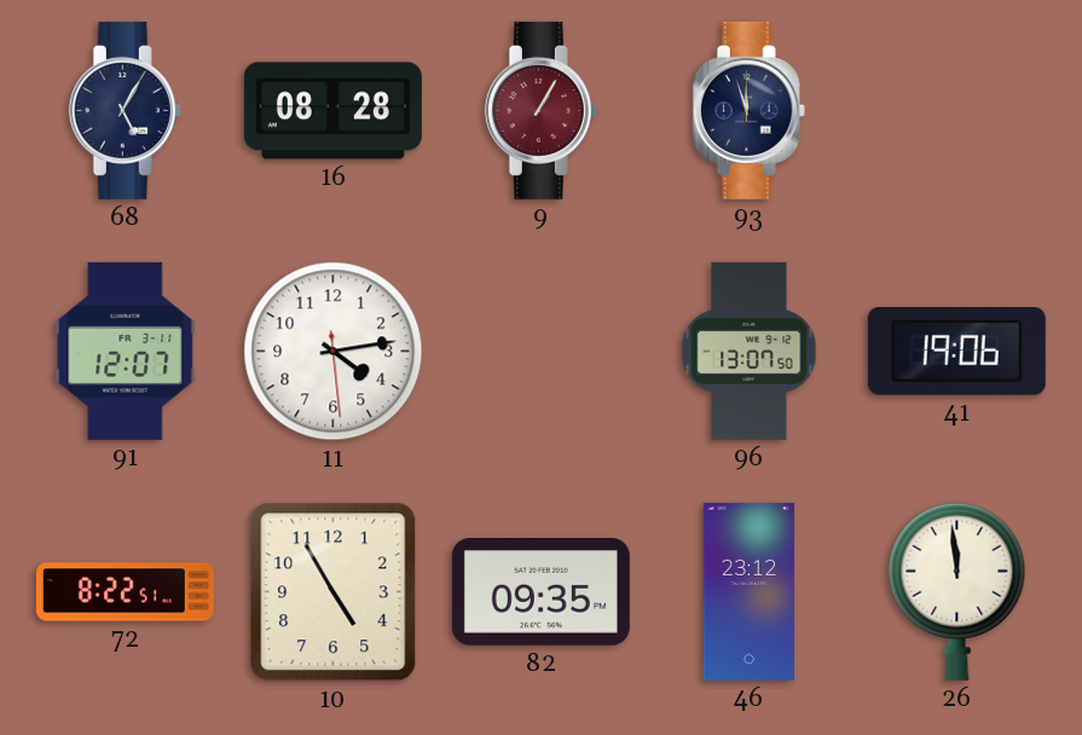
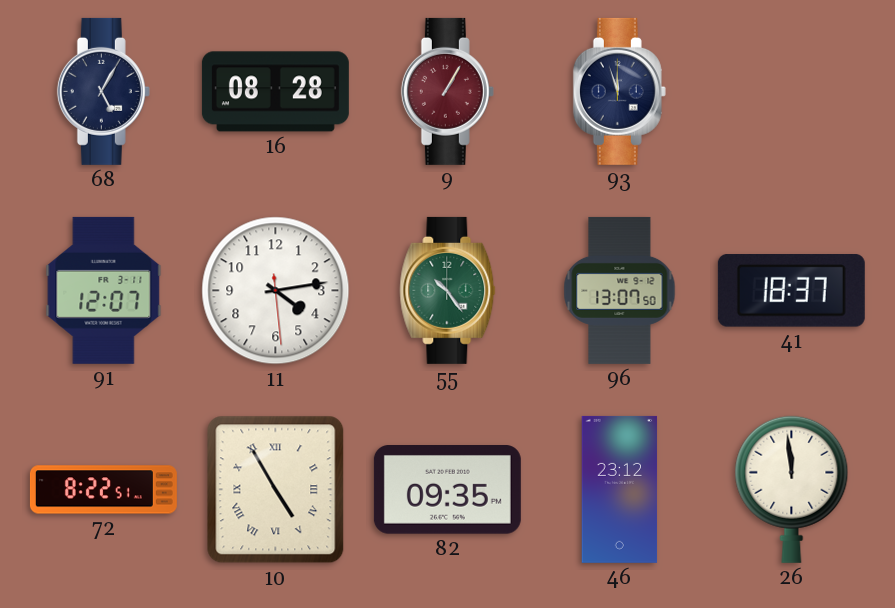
55: none -> 10:24 (448, 290)
41: 19:06 -> 18:37 (791, 291)
10 numerals: Arabic -> Roman (276, 490)
